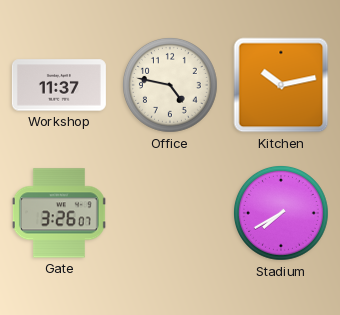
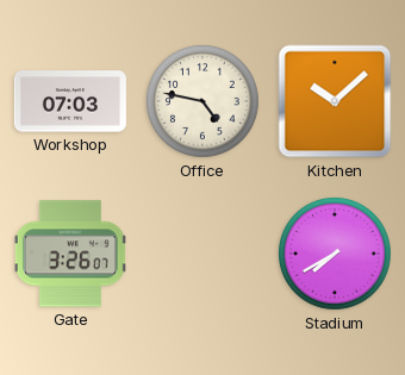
Workshop: 11:37 -> 07:03 (70, 101)
Kitchen: 10:13 -> 10:08 (335, 101)
